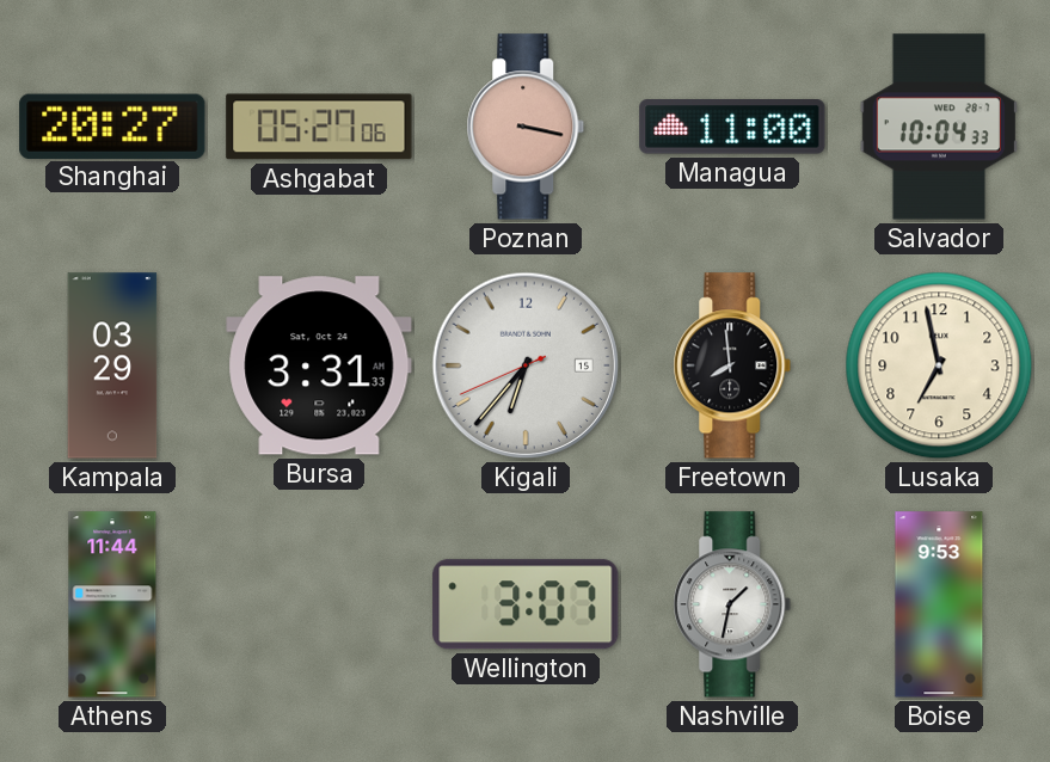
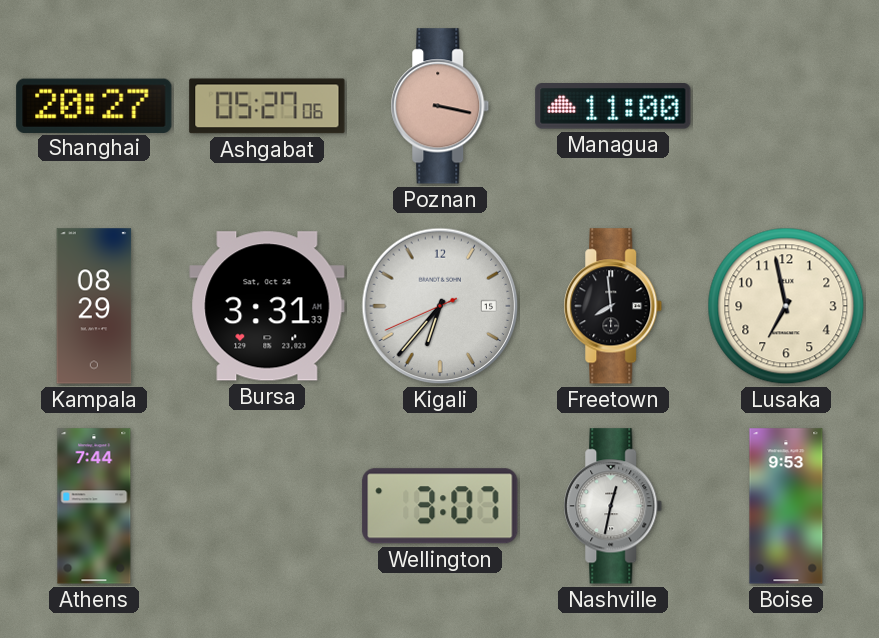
Salvador: 10:04 -> none (939, 127)
Kampala: 03:29 -> 08:29 (94, 306)
Athens: 11:44 -> 7:44 (94, 506)
Nashville: 1:32 -> 12:32 (613, 506)
